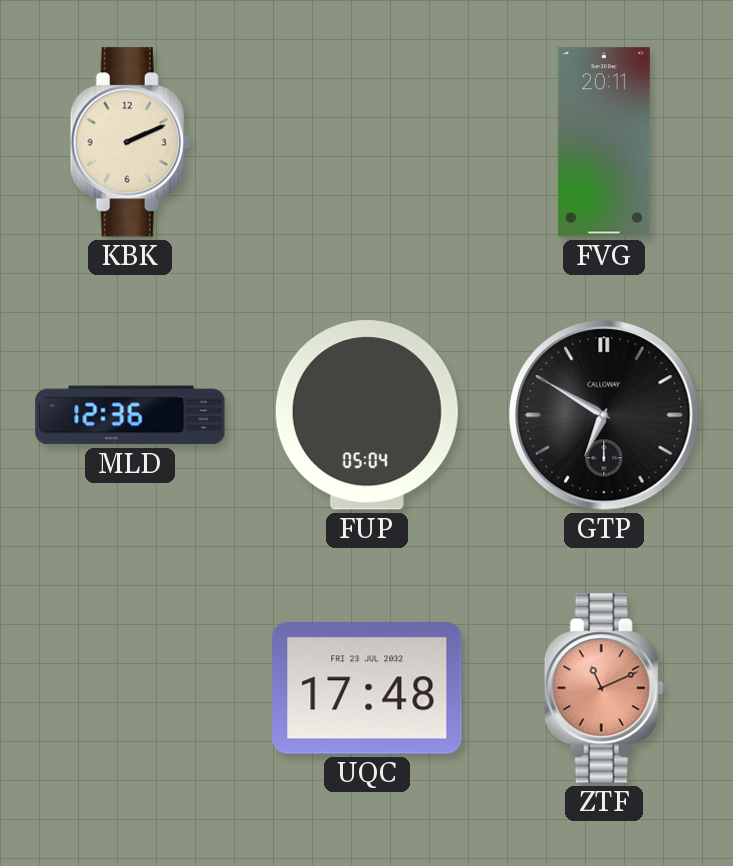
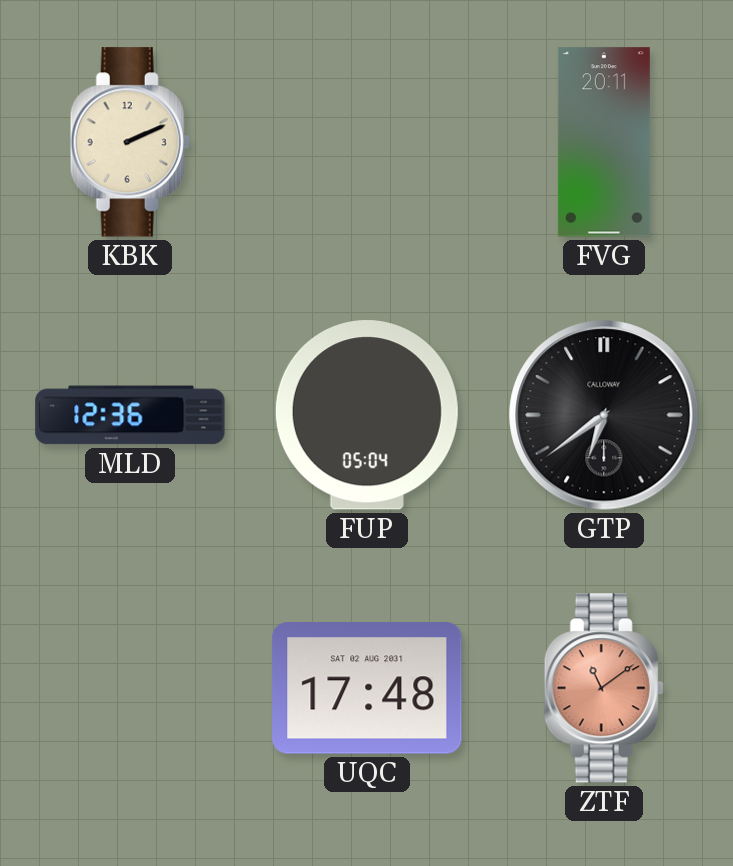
GTP: 6:50 -> 6:39 (604, 415)
UQC date: FRI 23 JUL 2032 -> SAT 02 AUG 2031 (367, 688)
ZTF: 11:11 -> 11:09 (604, 688)
